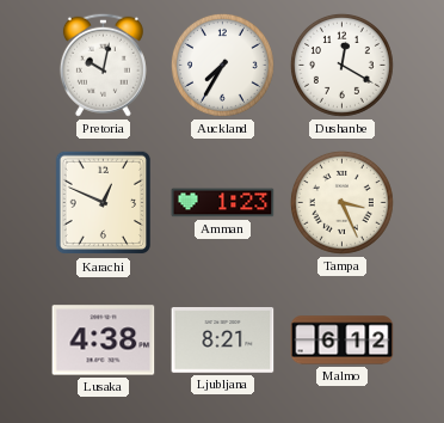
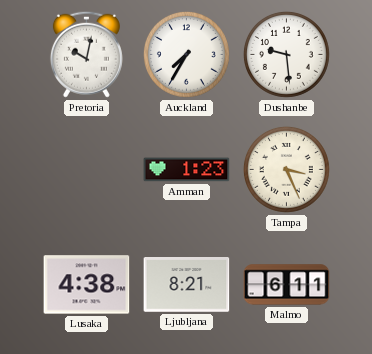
Dushanbe: 12:20 -> 9:29 (286, 54)
Karachi: 12:49 -> none (103, 203)
Malmo: 6:12 -> 6:11 (287, 285)
